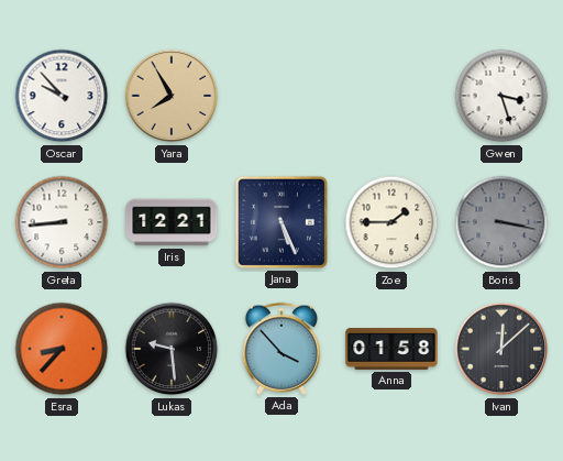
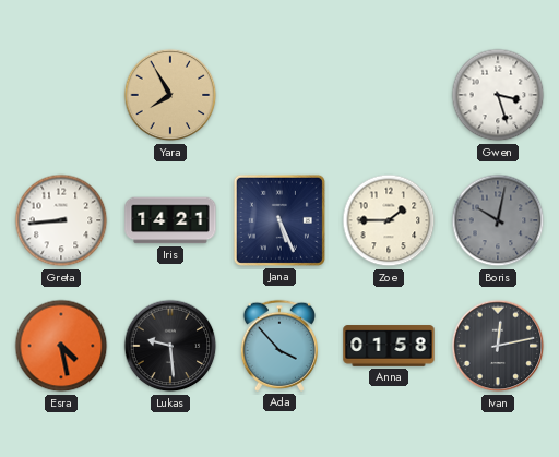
Oscar: 9:53 -> none (62, 96)
Iris: 12:21 -> 14:21 (170, 220)
Boris: 3:17 -> 10:02 (498, 220)
Esra: 8:37 -> 4:28 (61, 346)
Ivan: 12:08 -> 12:13 (498, 346)
